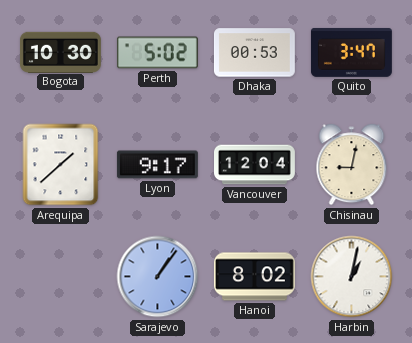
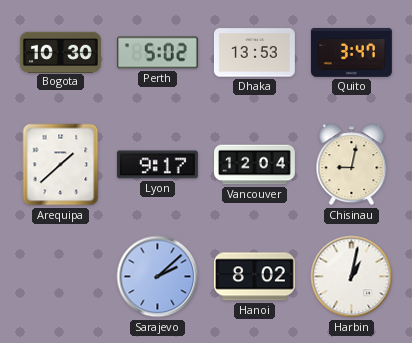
Dhaka: 00:53 -> 13:53 (254, 53)
Sarajevo: 1:06 -> 2:08 (158, 277)
